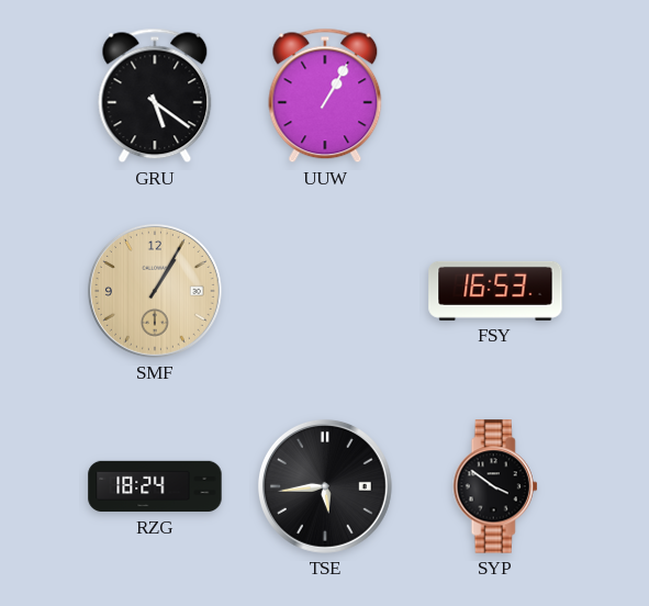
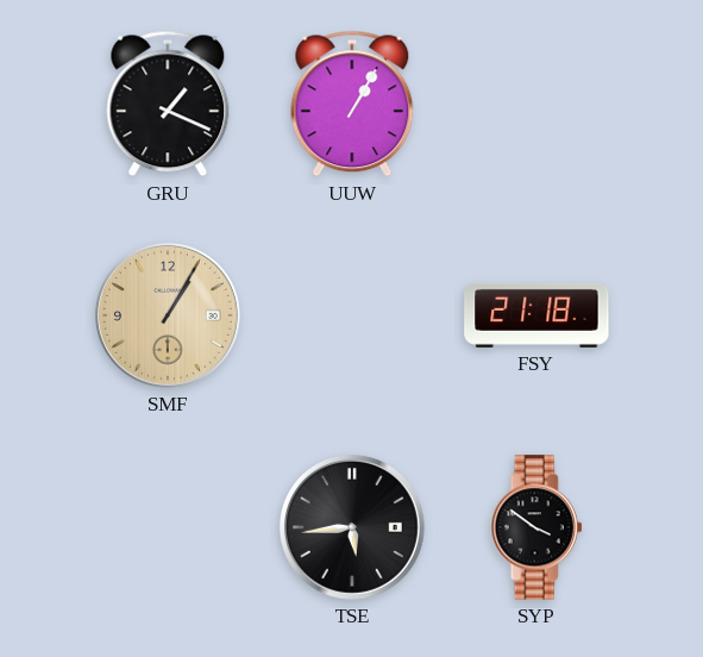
GRU: 5:21 -> 1:19 (168, 104)
FSY: 16:53 -> 21:18 (536, 315)
RZG: 18:24 -> none (155, 486)
